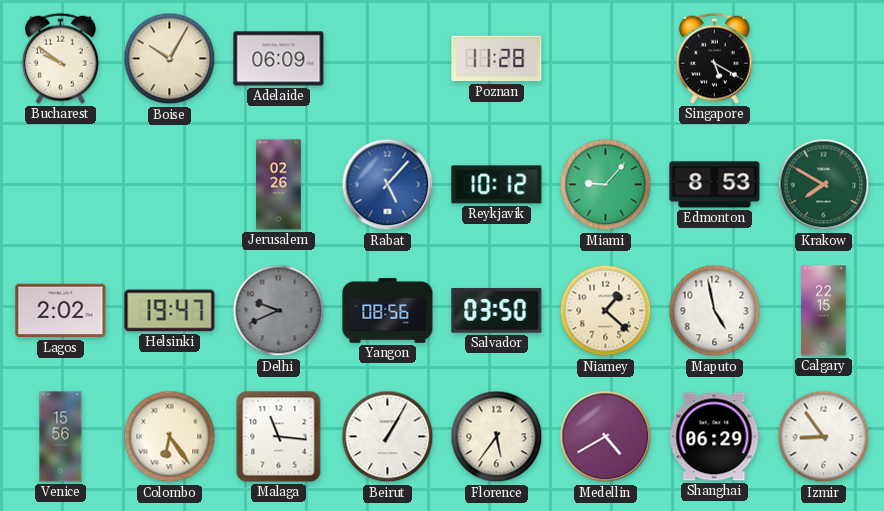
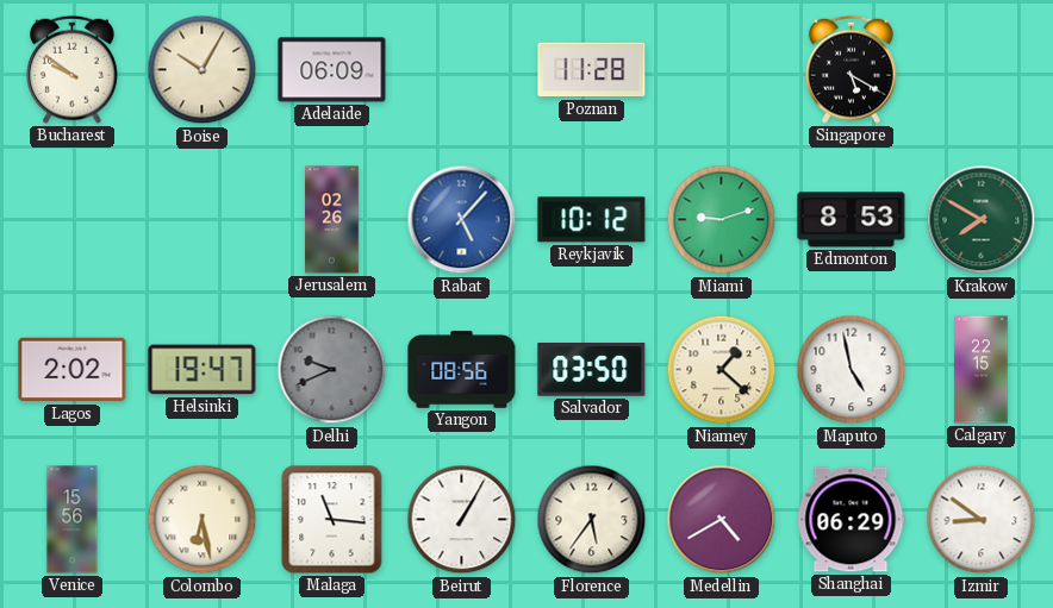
Miami: 9:07 -> 9:12 (722, 220)
Colombo: 6:24 -> 6:28 (202, 520)
Izmir: 8:54 -> 8:51 (982, 520)
